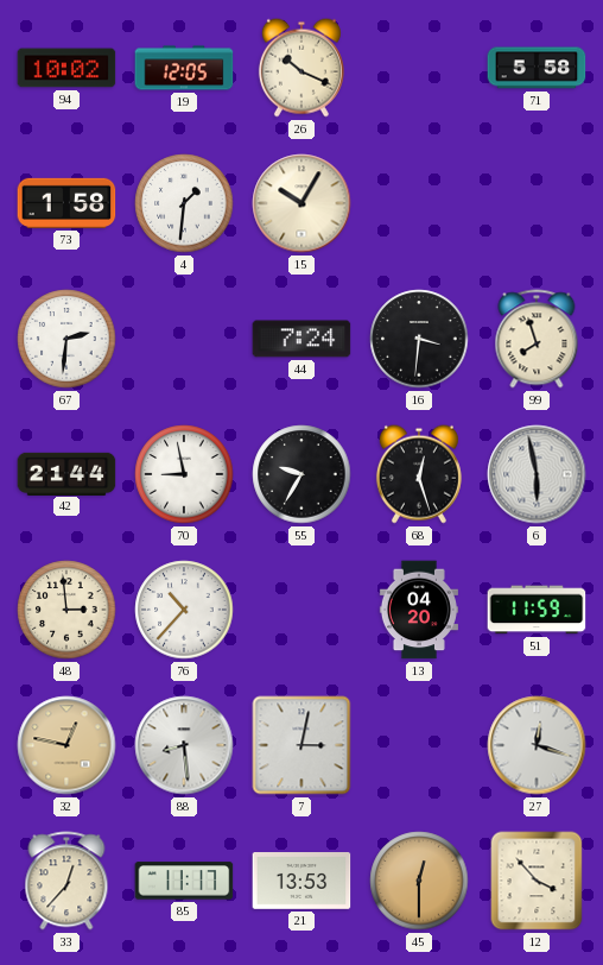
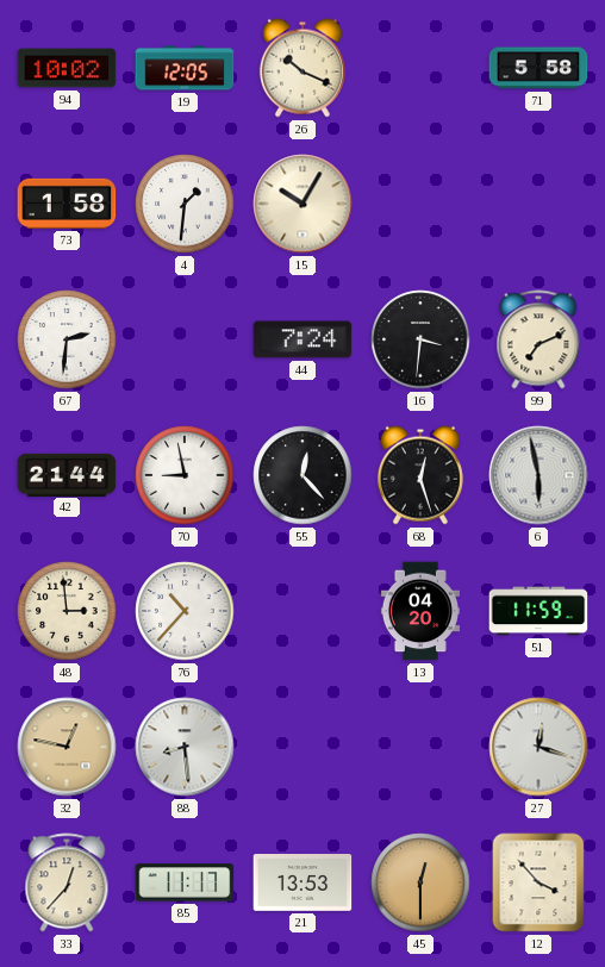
99: 7:57 -> 7:11 (538, 339)
55: 9:35 -> 12:23 (302, 475)
7: 3:02 -> none (301, 745)
